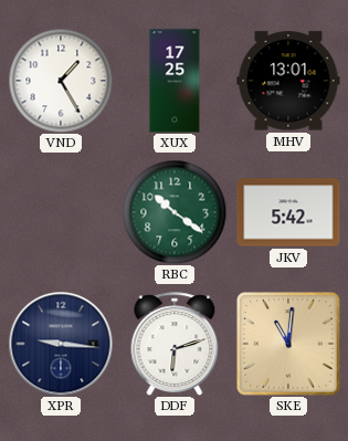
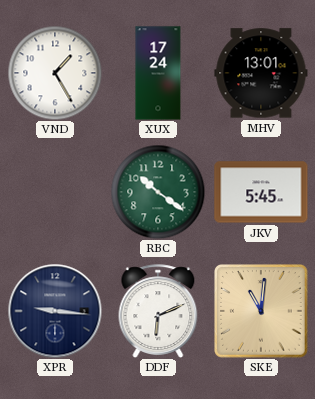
XUX: 17:25 -> 17:24 (158, 73)
JKV: 5:42 -> 5:45 (261, 192)
DDF: 6:12 -> 6:11 (158, 311)
